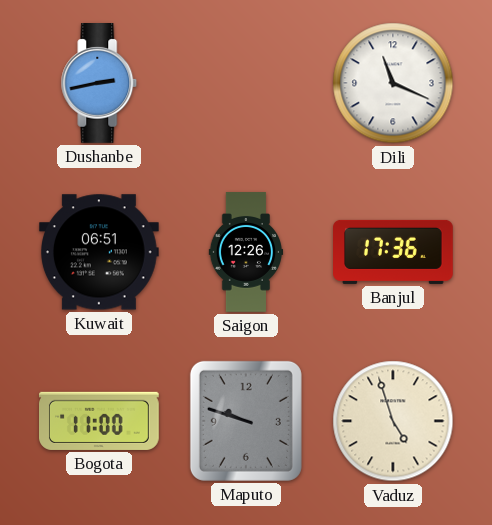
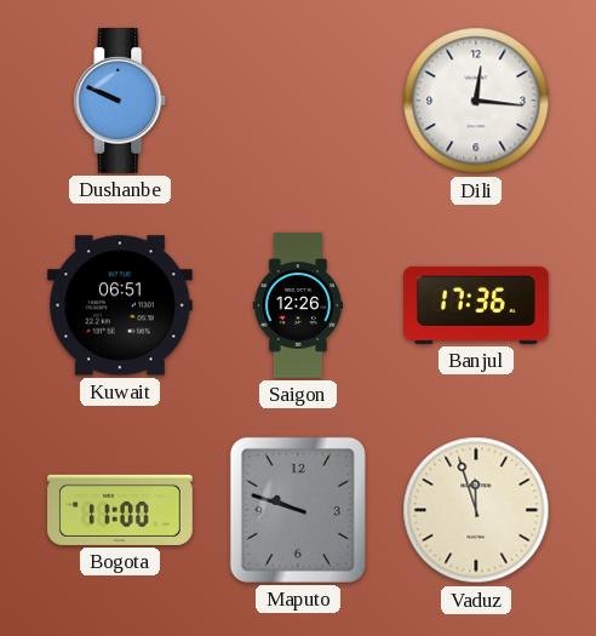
Dushanbe: 2:43 -> 9:49 (120, 102)
Dili: 11:19 -> 12:16 (476, 101)
Vaduz: 4:57 -> 11:57 (476, 510)
